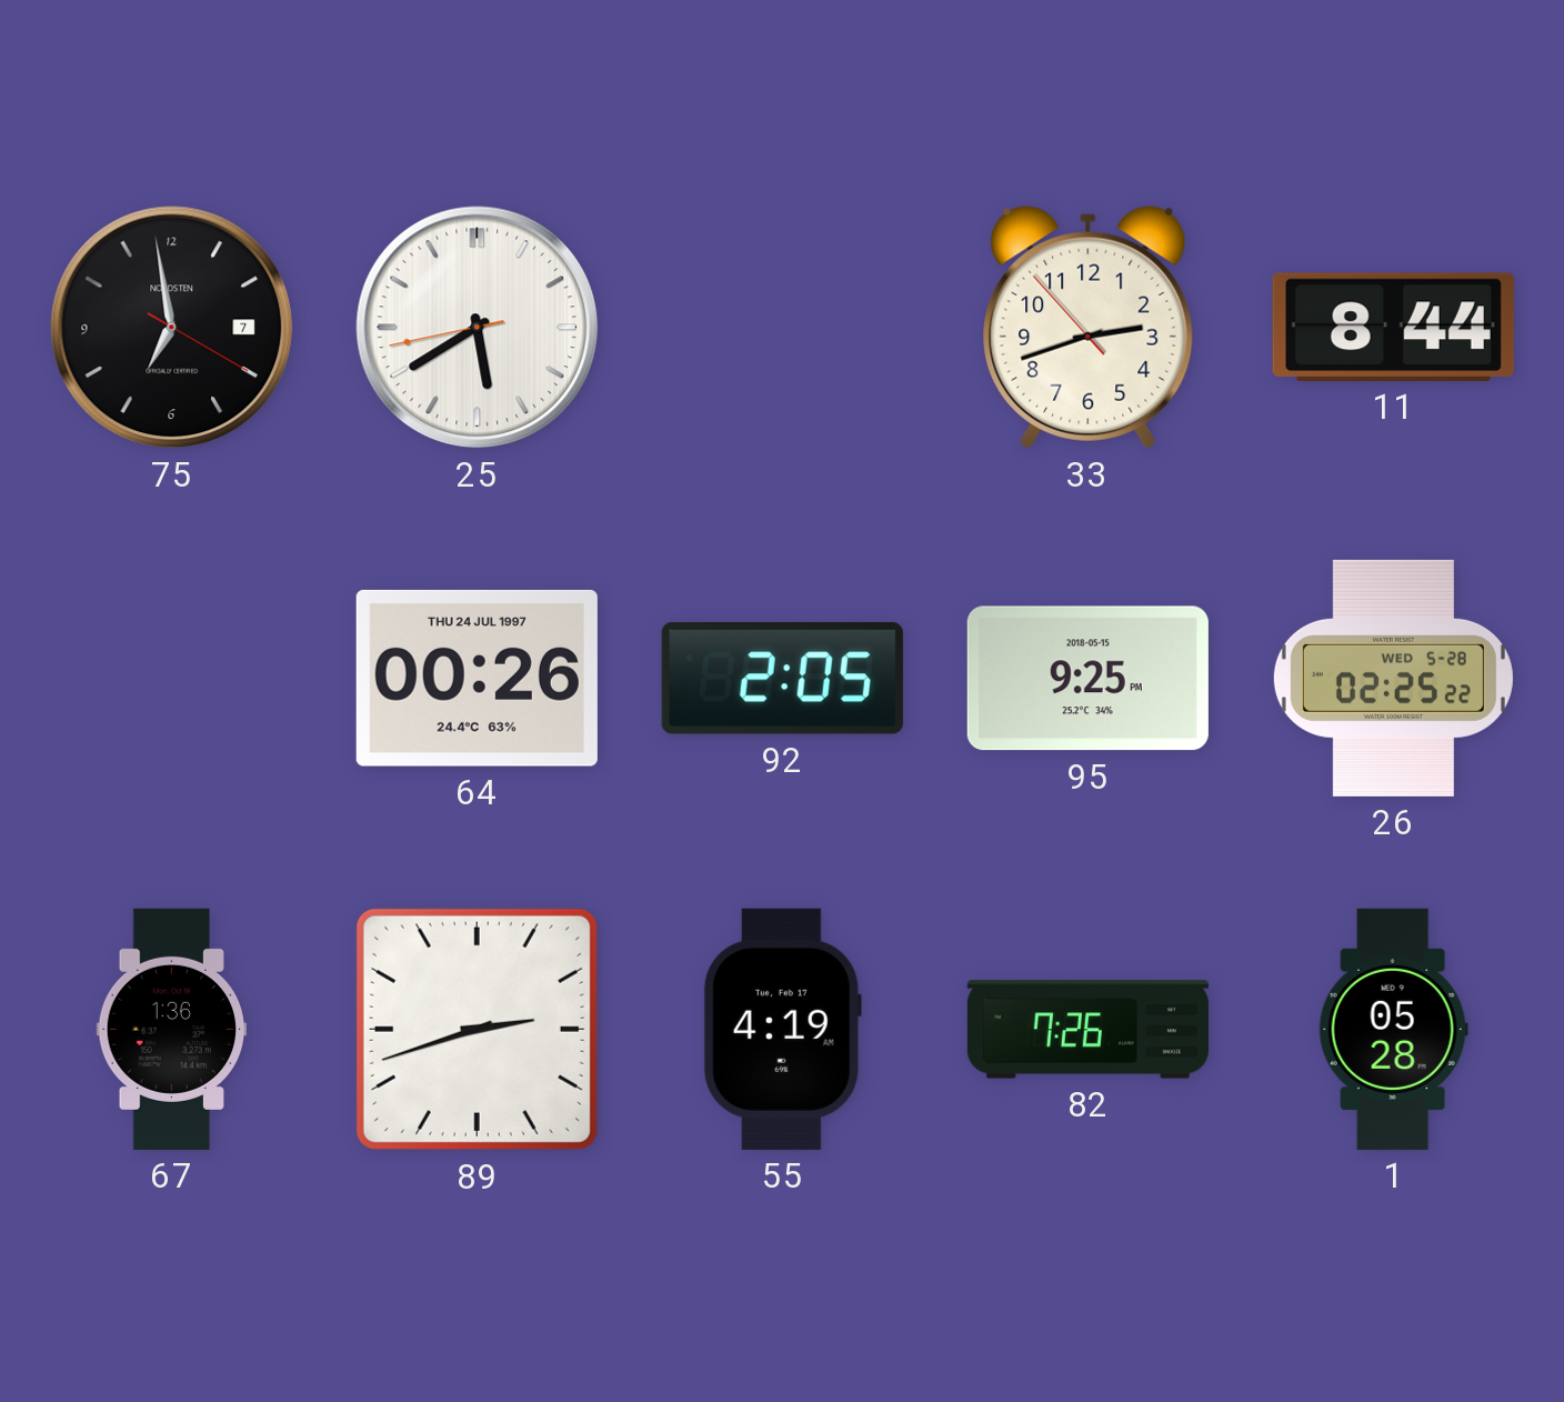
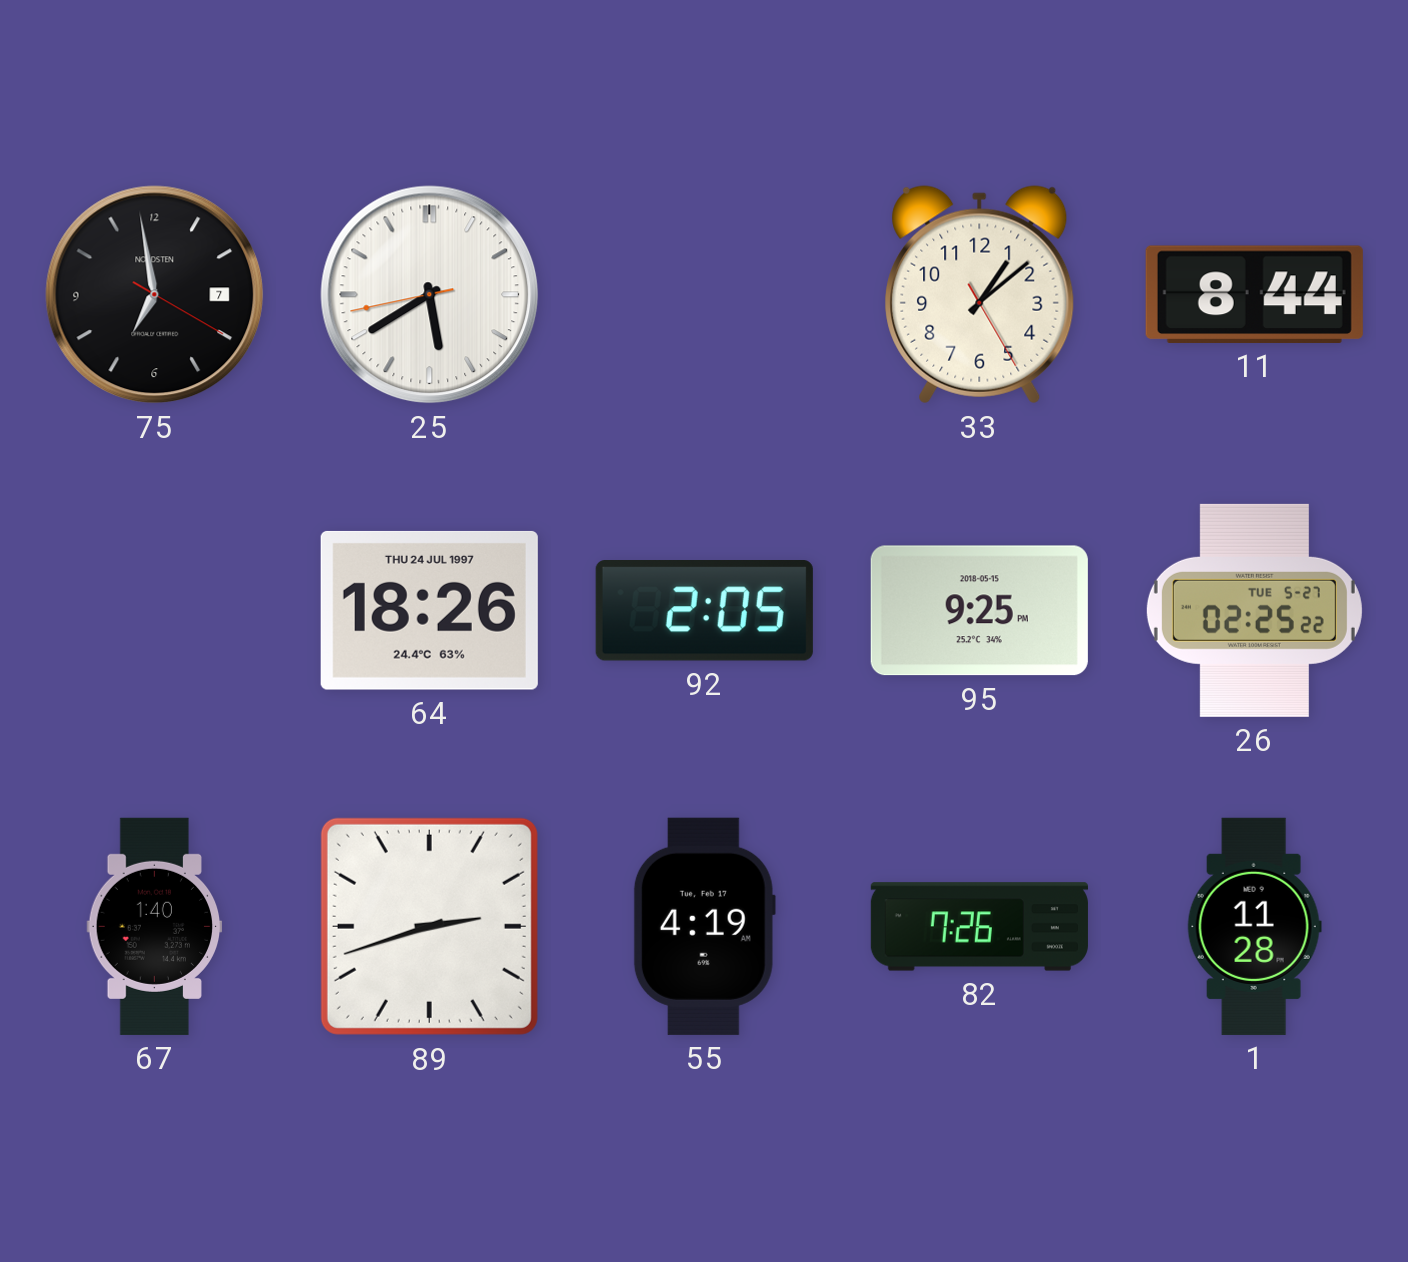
33: 2:41 -> 1:08 (980, 295)
64: 00:26 -> 18:26 (429, 610)
26 date: WED 5-28 -> TUE 5-27 (1254, 610)
67: 1:36 -> 1:40 (155, 926)
1: 05:28 -> 11:28 (1254, 926)
